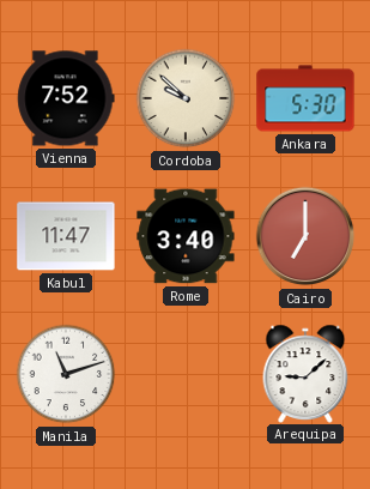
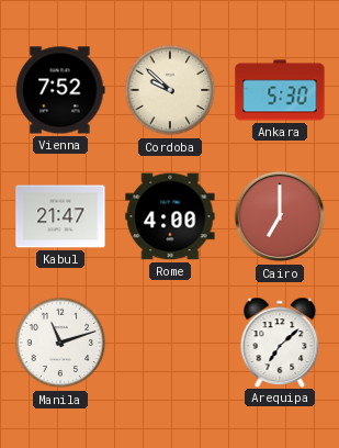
Kabul: 11:47 -> 21:47 (60, 216)
Rome: 3:40 -> 4:00 (170, 216)
Arequipa: 9:08 -> 7:08 (280, 341)
